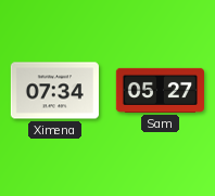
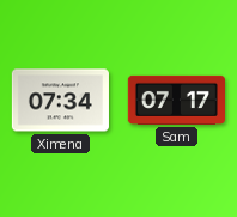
Sam: 05:27 -> 07:17 (176, 100)
